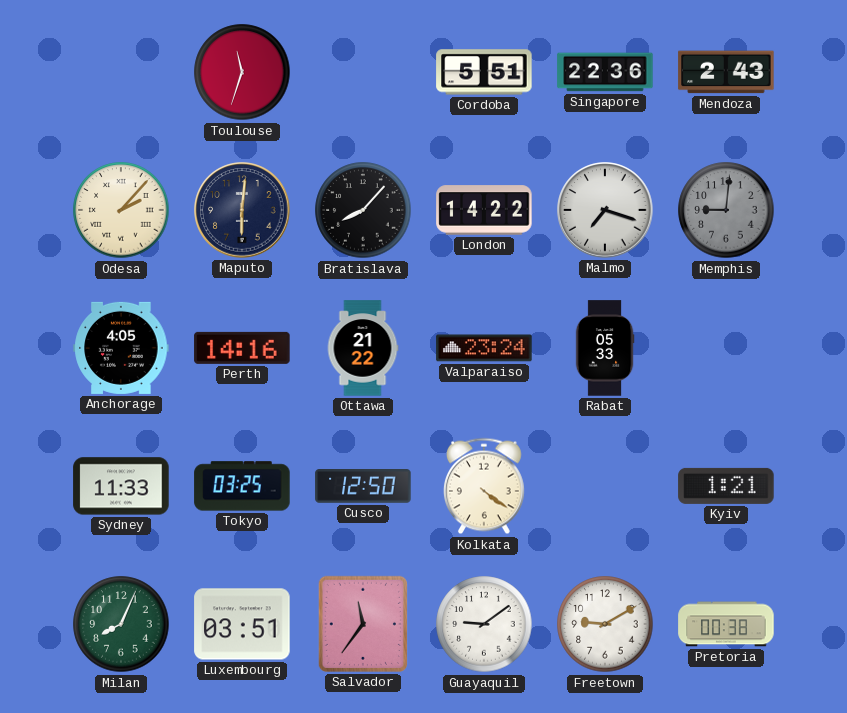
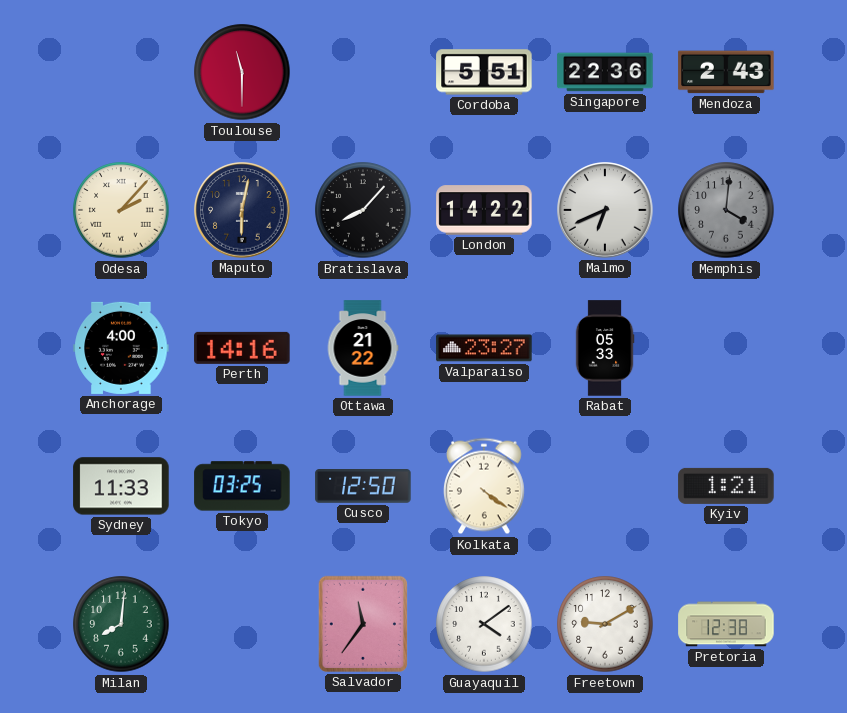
Toulouse: 11:33 -> 11:30 (242, 72)
Maputo: 6:01 -> 6:02 (242, 210)
Malmo: 7:18 -> 6:41 (605, 210)
Memphis: 9:01 -> 4:01 (726, 210)
Anchorage: 4:05 -> 4:00 (121, 348)
Valparaiso: 23:24 -> 23:27 (484, 348)
Milan: 8:04 -> 8:01 (121, 624)
Luxembourg: 03:51 -> none (242, 624)
Guayaquil: 9:09 -> 4:09 (484, 624)
Pretoria: 00:38 -> 12:38 (726, 624)
